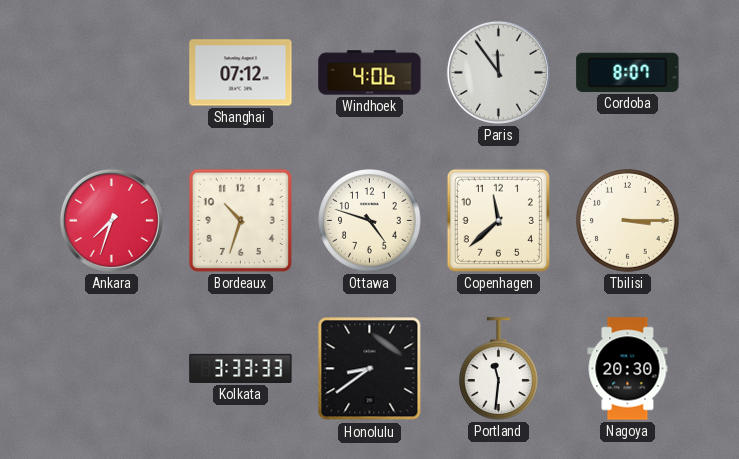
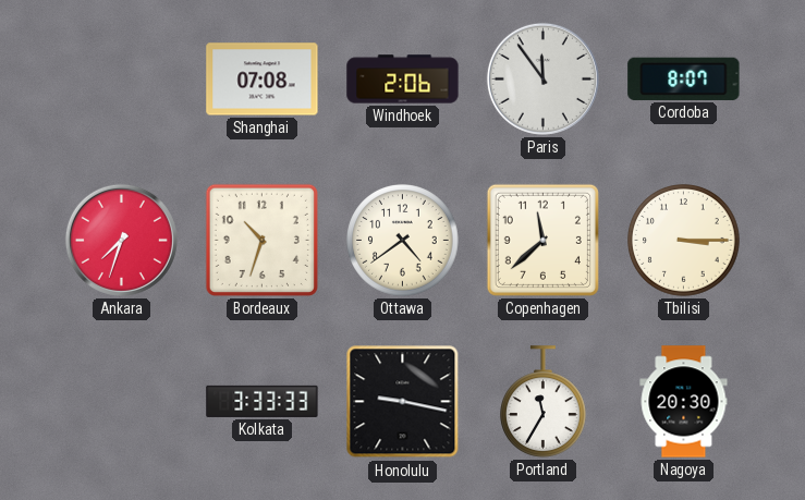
Shanghai: 07:12 -> 07:08 (263, 80)
Windhoek: 4:06 -> 2:06 (403, 80)
Ottawa: 4:48 -> 4:39 (403, 241)
Honolulu: 8:39 -> 9:17 (403, 402)
Portland: 11:31 -> 11:35 (544, 402)
